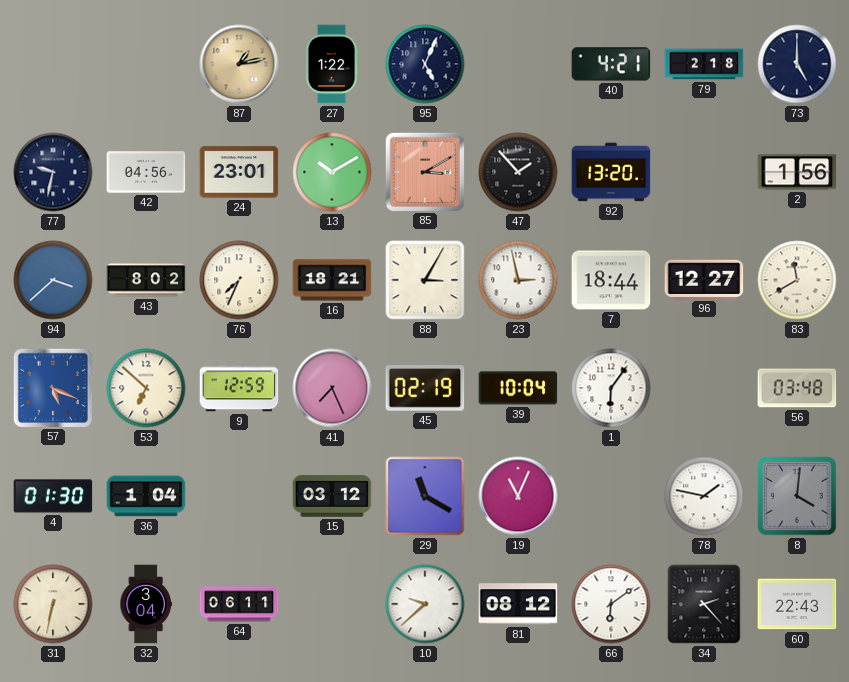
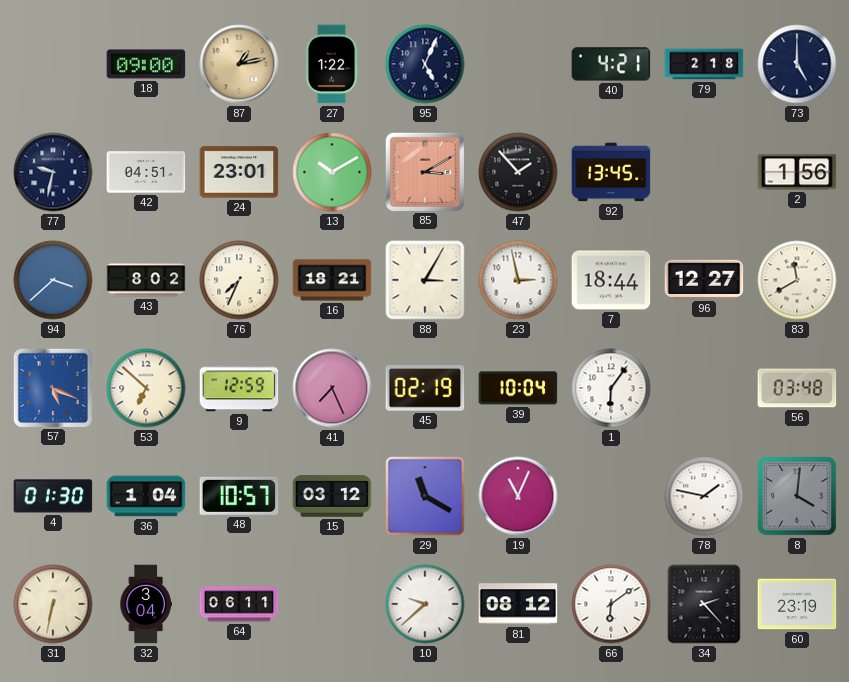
18: none -> 09:00 (146, 64)
42: 04:56 -> 04:51 (146, 172)
92: 13:20 -> 13:45 (611, 172)
48: none -> 10:57 (239, 496)
60: 22:43 -> 23:19 (797, 604)
